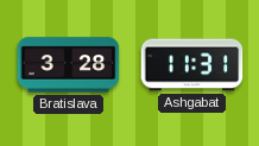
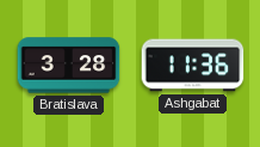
Ashgabat: 11:31 -> 11:36 (193, 66)
